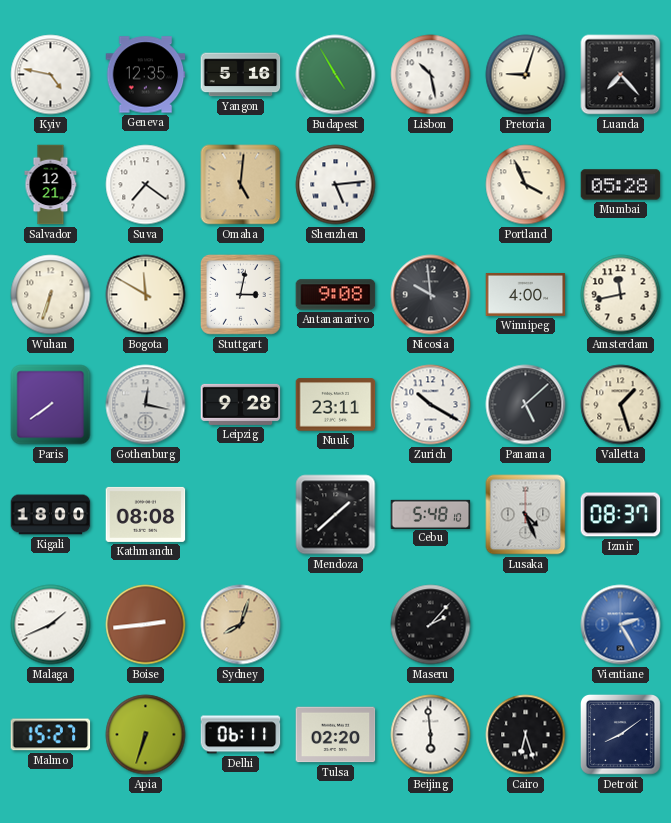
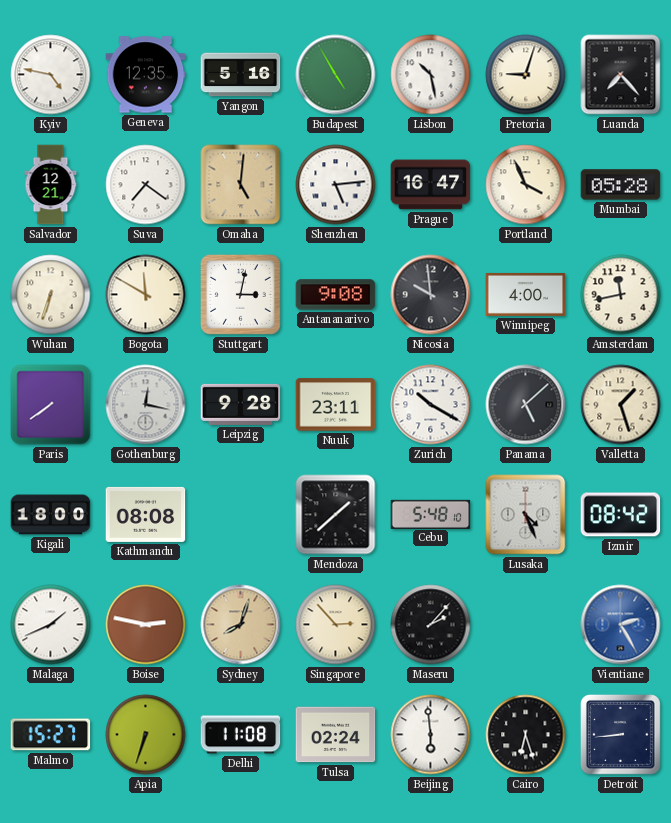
Prague: none -> 16:47 (431, 185)
Izmir: 08:37 -> 08:42 (621, 515)
Boise: 2:44 -> 2:47 (146, 625)
Singapore: none -> 2:53 (336, 625)
Delhi: 06:11 -> 11:08 (241, 735)
Tulsa: 02:20 -> 02:24 (336, 735)
Detroit: 8:09 -> 8:44 (621, 735)
